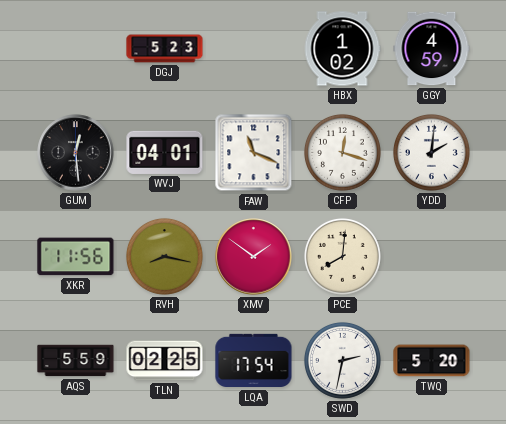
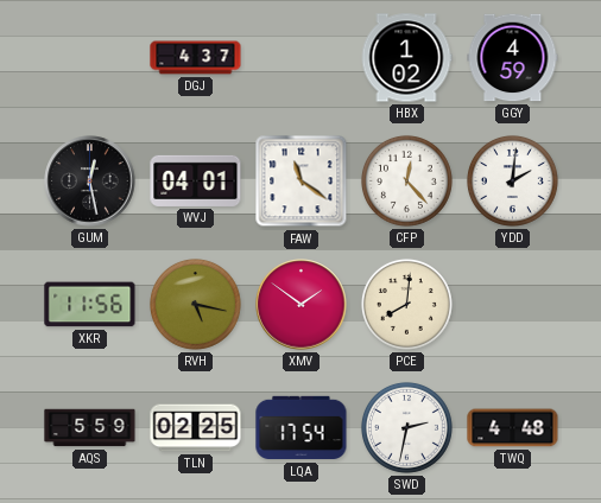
DGJ: 5:23 -> 4:37 (196, 58)
GUM: 12:29 -> 12:28 (90, 182)
FAW: 11:19 -> 11:21 (302, 182)
CFP: 12:18 -> 12:23 (406, 180)
RVH: 8:17 -> 5:17 (195, 304)
TWQ: 5:20 -> 4:48 (513, 428)
